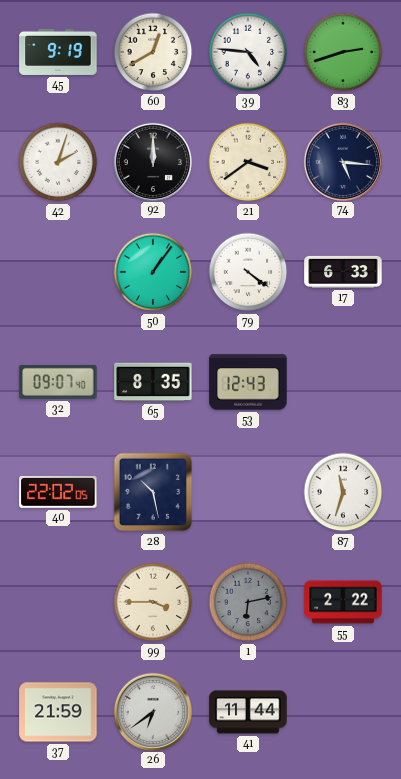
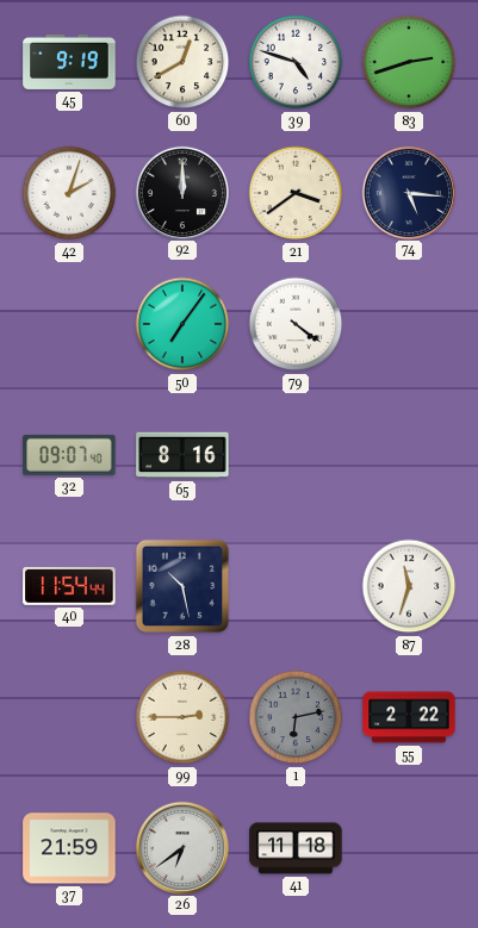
39: 4:46 -> 4:48 (296, 62)
50: 1:06 -> 7:06 (182, 324)
17: 6:33 -> none (343, 272)
65: 8:35 -> 8:16 (182, 455)
53: 12:43 -> none (248, 382)
40: 22:02 -> 11:54 (69, 586)
99: 3:45 -> 2:45 (182, 717)
41: 11:44 -> 11:18 (296, 848)
